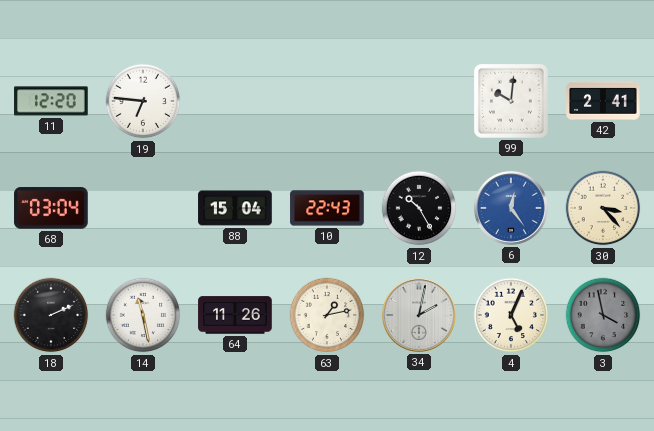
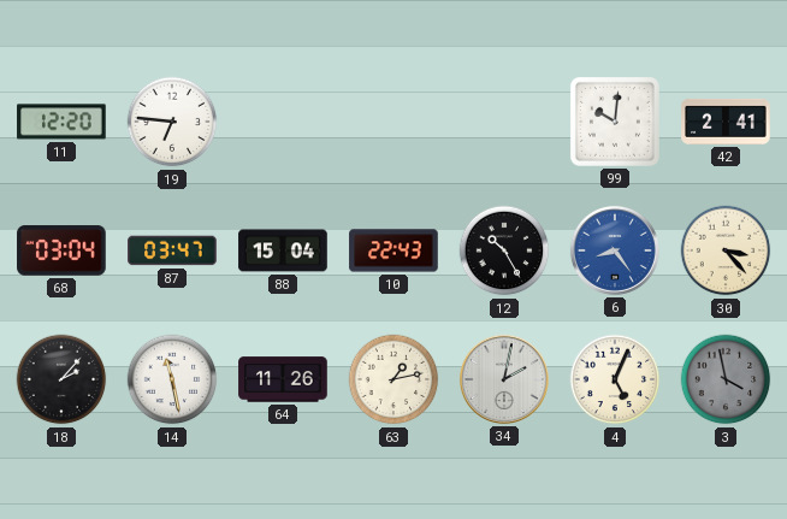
87: none -> 03:47 (172, 250)
6: 12:24 -> 8:24 (615, 250)
18: 2:11 -> 2:07 (61, 379)
